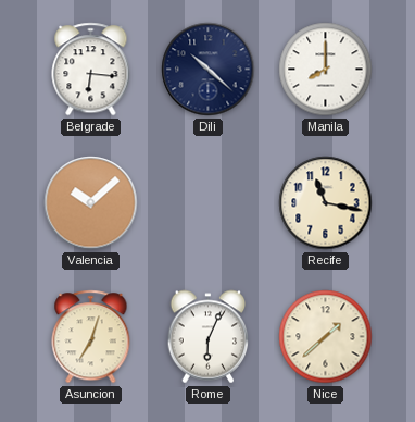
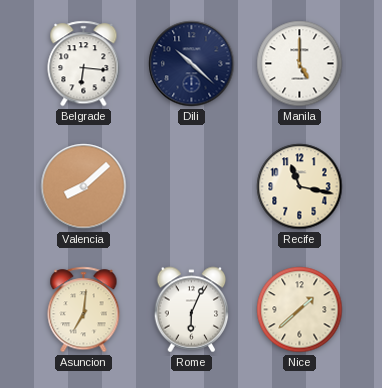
Manila: 8:00 -> 5:00 (300, 64)
Valencia: 10:08 -> 8:08 (84, 187)
Asuncion: 7:03 -> 7:01 (84, 310)
